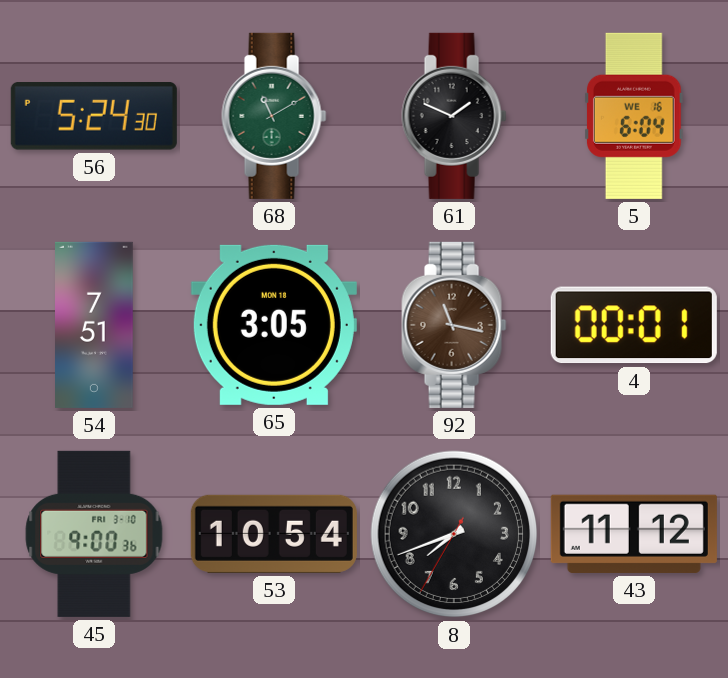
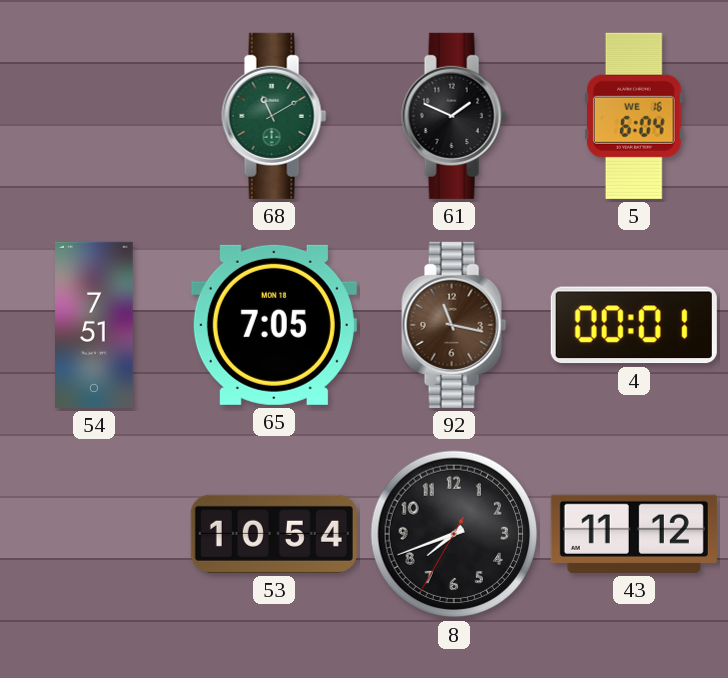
56: 5:24 -> none (94, 117)
65: 3:05 -> 7:05 (274, 325)
45: 9:00 -> none (94, 534)
